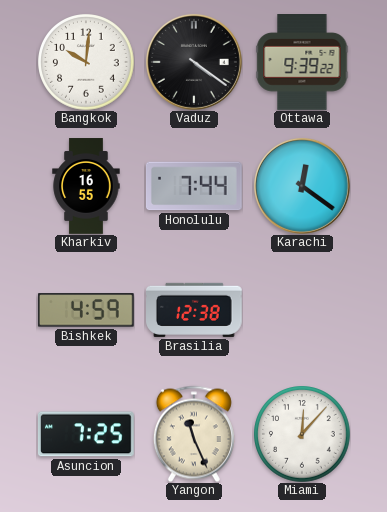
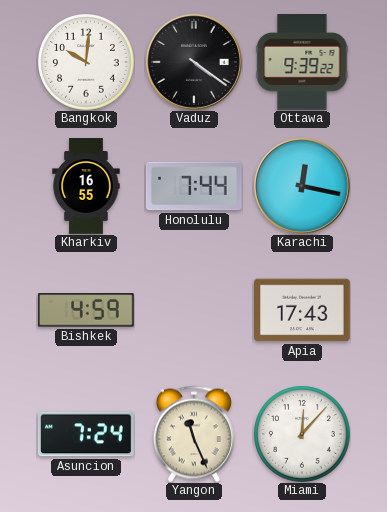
Karachi: 12:21 -> 12:17 (302, 186)
Brasilia: 12:38 -> none (195, 310)
Apia: none -> 17:43 (303, 310)
Asuncion: 7:25 -> 7:24 (86, 434)
